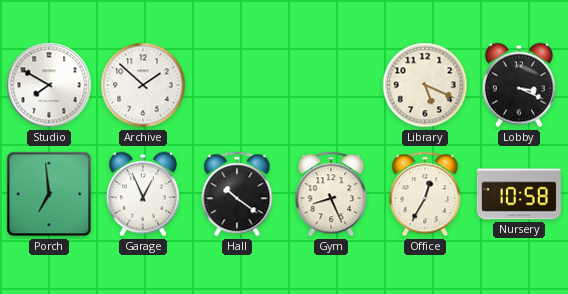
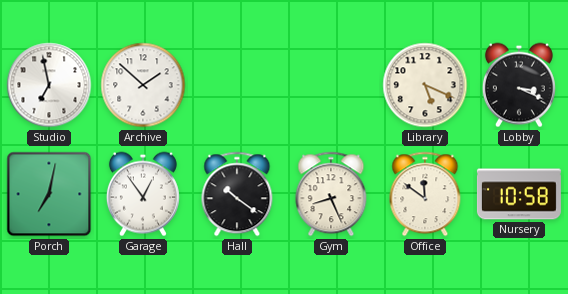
Studio: 7:50 -> 6:58 (49, 85)
Porch: 6:59 -> 7:02 (49, 194)
Garage: 12:56 -> 12:54 (143, 194)
Office: 12:35 -> 11:51 (425, 194)
